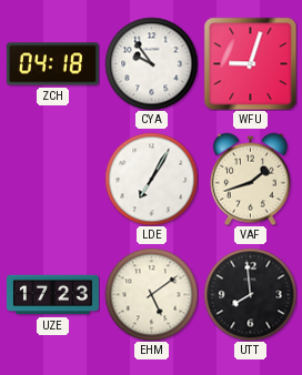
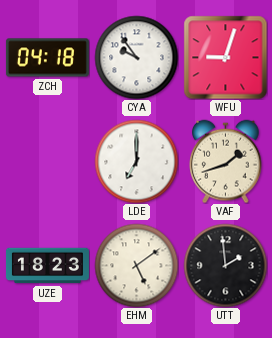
LDE: 7:05 -> 7:00 (136, 161)
UZE: 17:23 -> 18:23 (47, 266)
UTT: 7:59 -> 1:59 (225, 265)
